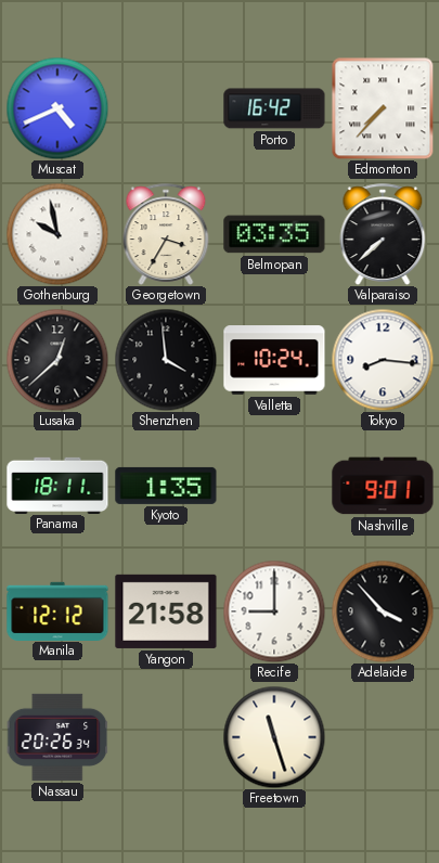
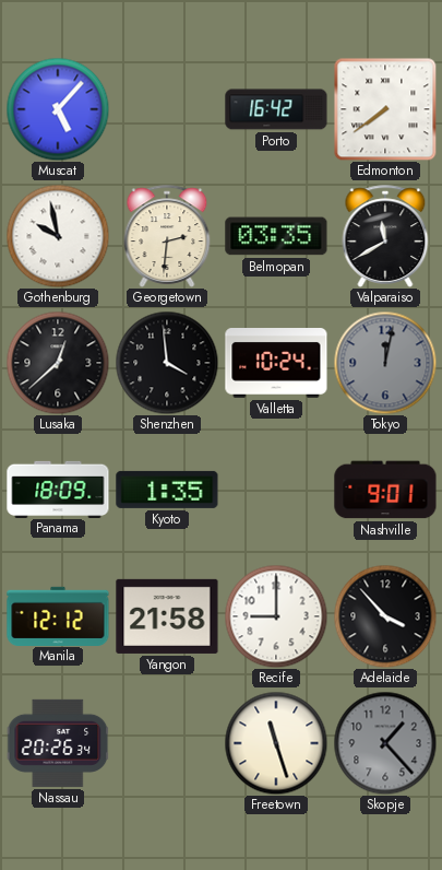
Muscat: 4:41 -> 5:07 (58, 109)
Edmonton: 7:37 -> 7:39 (385, 109)
Georgetown: 3:35 -> 2:31 (167, 236)
Valparaiso: 7:38 -> 11:40 (385, 236)
Tokyo: 8:16 -> 12:02 (385, 363)
Tokyo dial: white -> grey (385, 363)
Panama: 18:11 -> 18:09 (58, 489)
Skopje: none -> 1:23 (385, 743)
